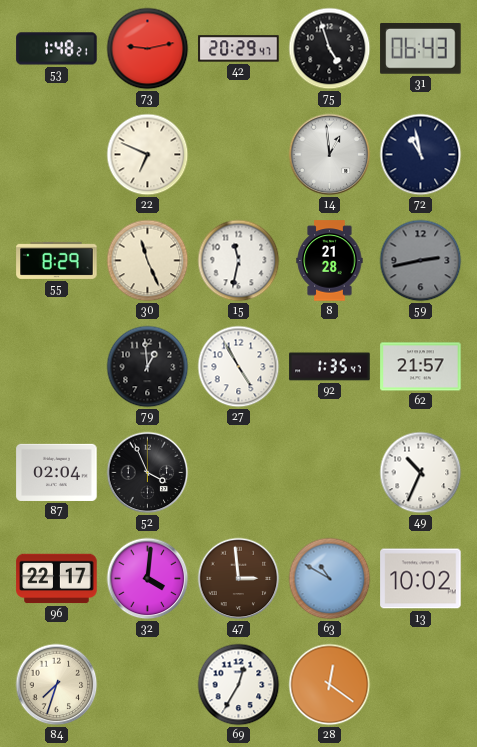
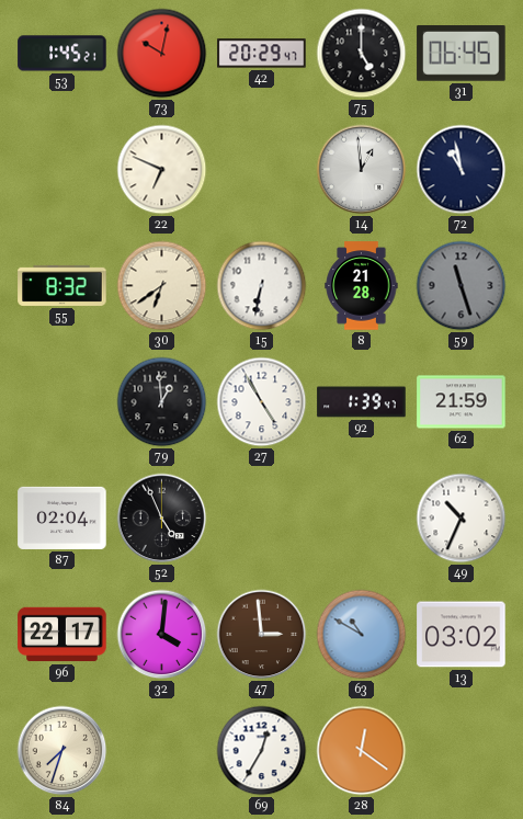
53: 1:48 -> 1:45 (62, 54)
73: 9:13 -> 10:02 (162, 54)
75: 4:57 -> 5:00 (362, 54)
31: 06:43 -> 06:45 (462, 54)
55: 8:29 -> 8:32 (62, 285)
30: 11:26 -> 6:39 (162, 286)
15: 11:32 -> 6:32 (262, 286)
59: 2:43 -> 11:27 (462, 286)
92: 1:35 -> 1:39 (362, 402)
62: 21:57 -> 21:59 (462, 402)
52: 3:56 -> 4:56 (162, 519)
13: 10:02 -> 03:02 (462, 635)
